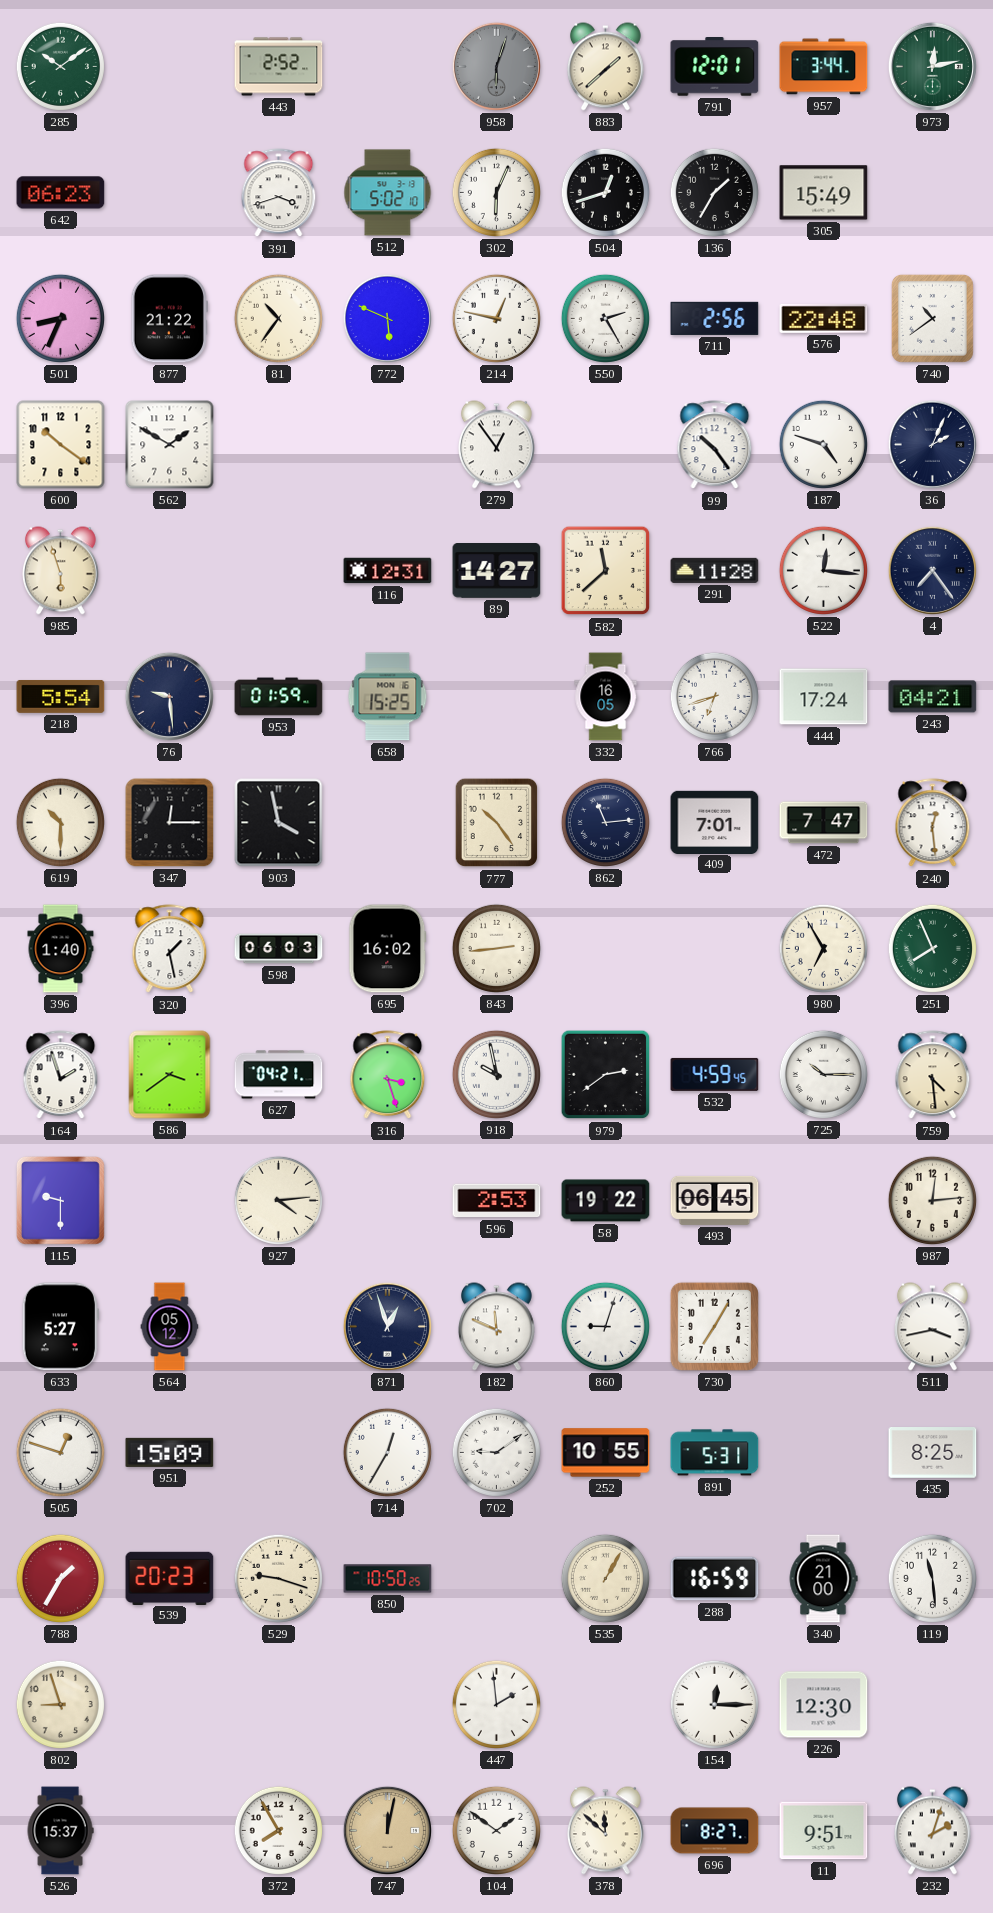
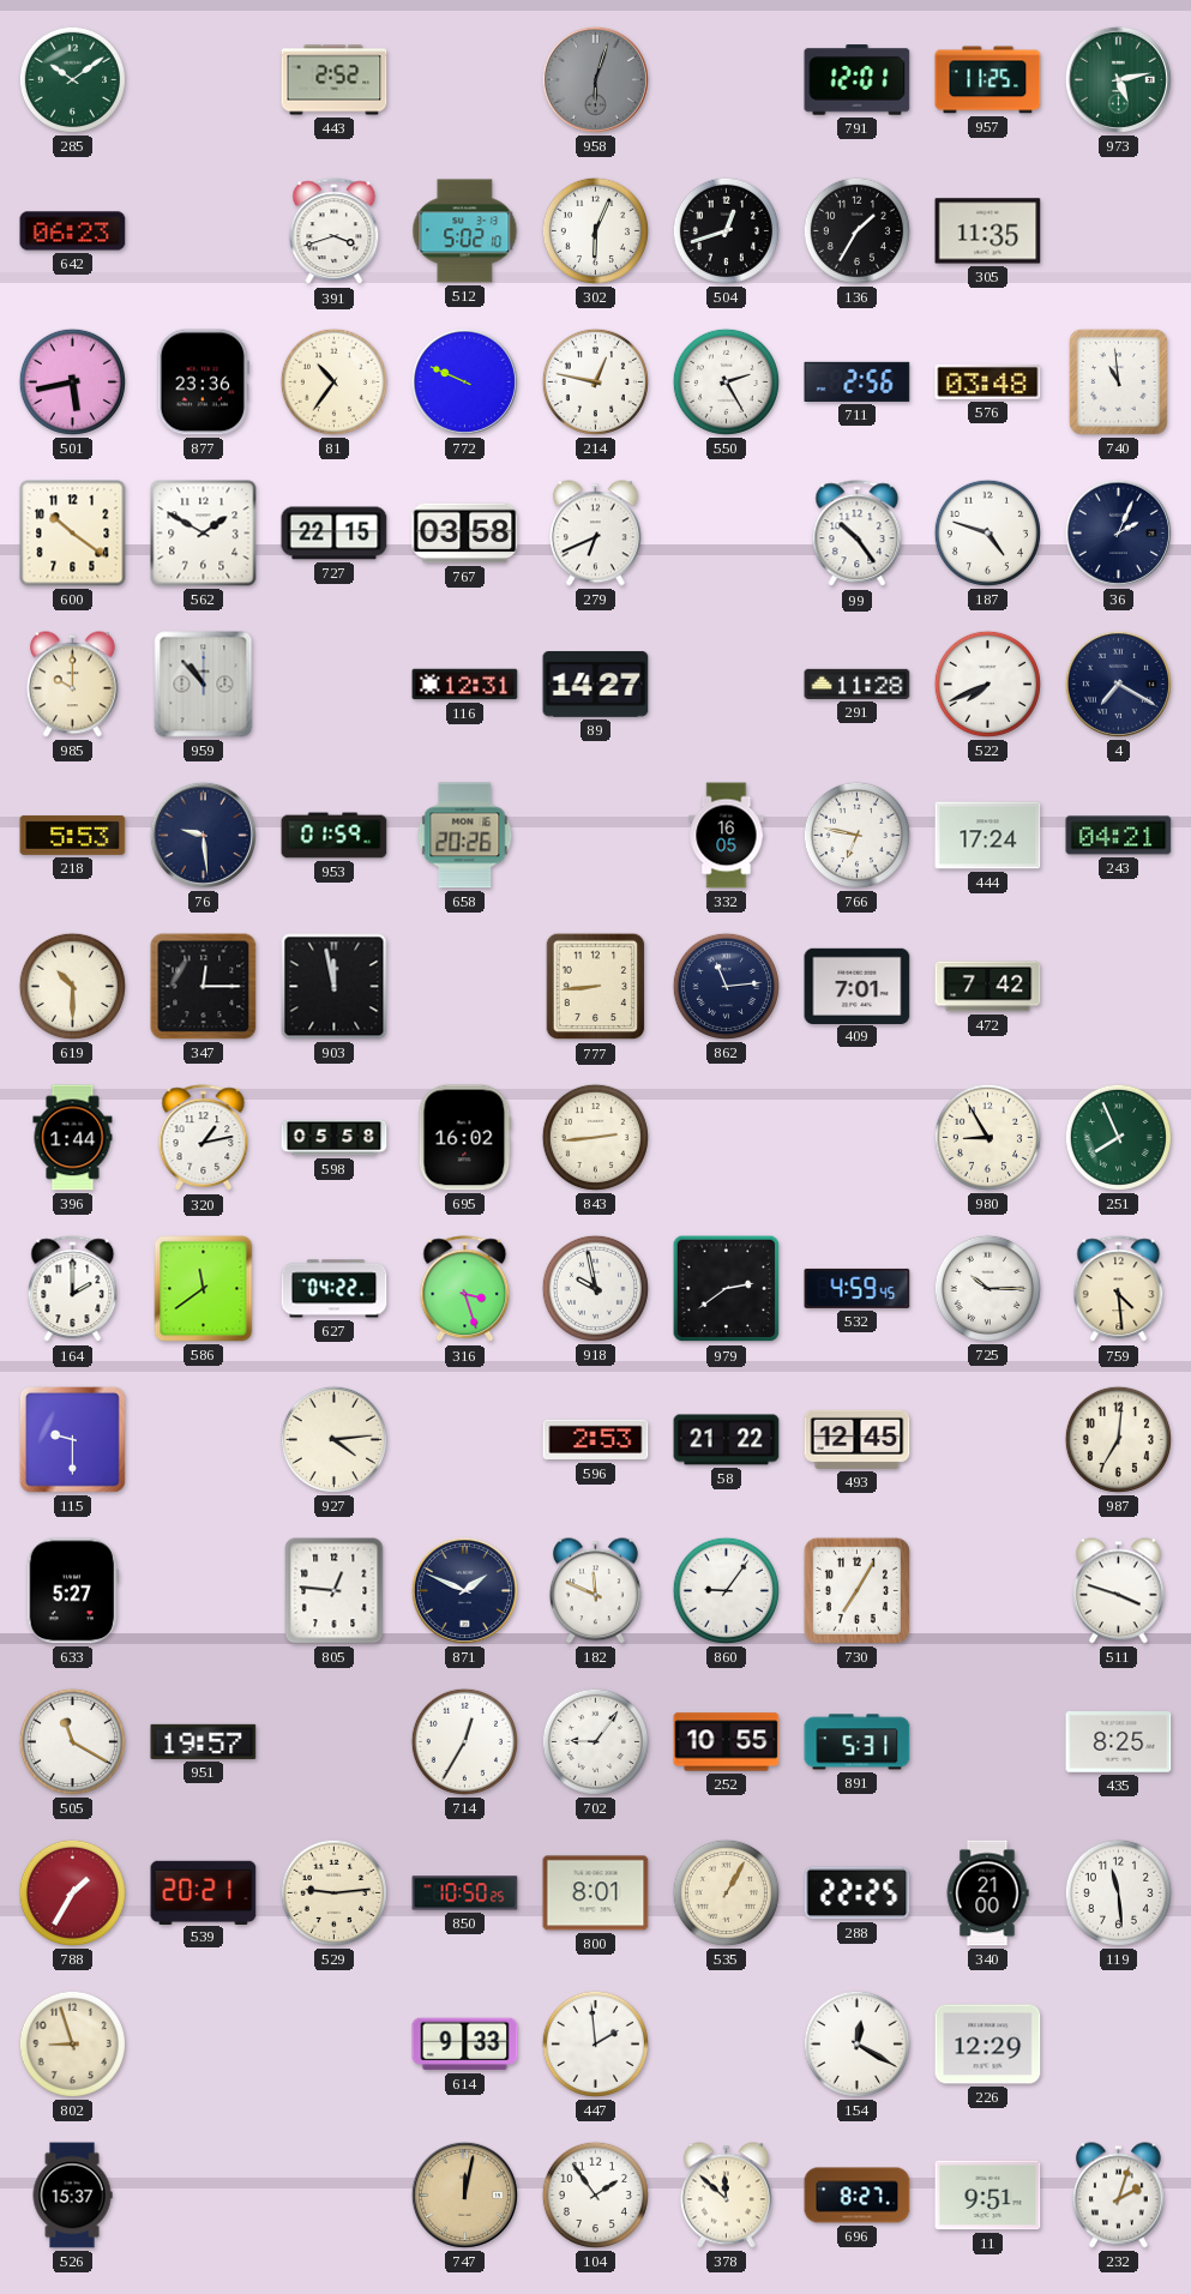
883: 1:38 -> none (605, 67)
957: 3:44 -> 11:25 (988, 80)
973: 12:13 -> 5:13 (1118, 79)
305: 15:49 -> 11:35 (988, 231)
501: 8:34 -> 5:43 (72, 381)
877: 21:22 -> 23:36 (203, 383)
772: 5:49 -> 9:49 (464, 381)
576: 22:48 -> 03:48 (988, 381)
740: 10:39 -> 10:59 (1118, 381)
727: none -> 22:15 (335, 534)
767: none -> 03:58 (465, 534)
279: 12:54 -> 6:41 (595, 534)
985: 5:57 -> 10:00 (72, 685)
959: none -> 10:53 (204, 685)
582: 11:38 -> none (606, 571)
522: 12:16 -> 7:41 (987, 684)
4: 7:24 -> 7:20 (1118, 684)
218: 5:54 -> 5:53 (73, 835)
658: 15:25 -> 20:26 (465, 836)
766: 6:42 -> 6:47 (856, 835)
903: 3:58 -> 11:58 (335, 987)
777: 10:24 -> 8:44 (596, 987)
472: 7:47 -> 7:42 (988, 987)
240: 12:29 -> none (933, 823)
396: 1:40 -> 1:44 (73, 1138)
320: 1:28 -> 1:13 (204, 1138)
598: 06:03 -> 05:58 (335, 1138)
980: 6:55 -> 8:55 (987, 1137)
164: 1:57 -> 2:00 (73, 1289)
586: 3:39 -> 11:39 (204, 1289)
627: 04:21 -> 04:22 (335, 1289)
58: 19:22 -> 21:22 (727, 1440)
493: 06:45 -> 12:45 (858, 1439)
987: 12:14 -> 7:01 (1118, 1439)
564: 05:12 -> none (170, 1327)
805: none -> 12:46 (335, 1591)
871: 12:57 -> 1:49 (464, 1590)
860: 9:03 -> 9:06 (726, 1590)
511: 3:43 -> 3:48 (1118, 1591)
505: 12:48 -> 11:20 (72, 1741)
951: 15:09 -> 19:57 (204, 1741)
702: 9:09 -> 9:06 (595, 1741)
539: 20:23 -> 20:21 (204, 1892)
529: 9:18 -> 9:14 (333, 1892)
800: none -> 8:01 (596, 1893)
288: 16:59 -> 22:25 (858, 1893)
614: none -> 9:33 (465, 2045)
154: 12:15 -> 12:20 (856, 2043)
226: 12:30 -> 12:29 (988, 2045)
372: 7:55 -> none (278, 1830)
104: 1:51 -> 1:54 (595, 2194)
